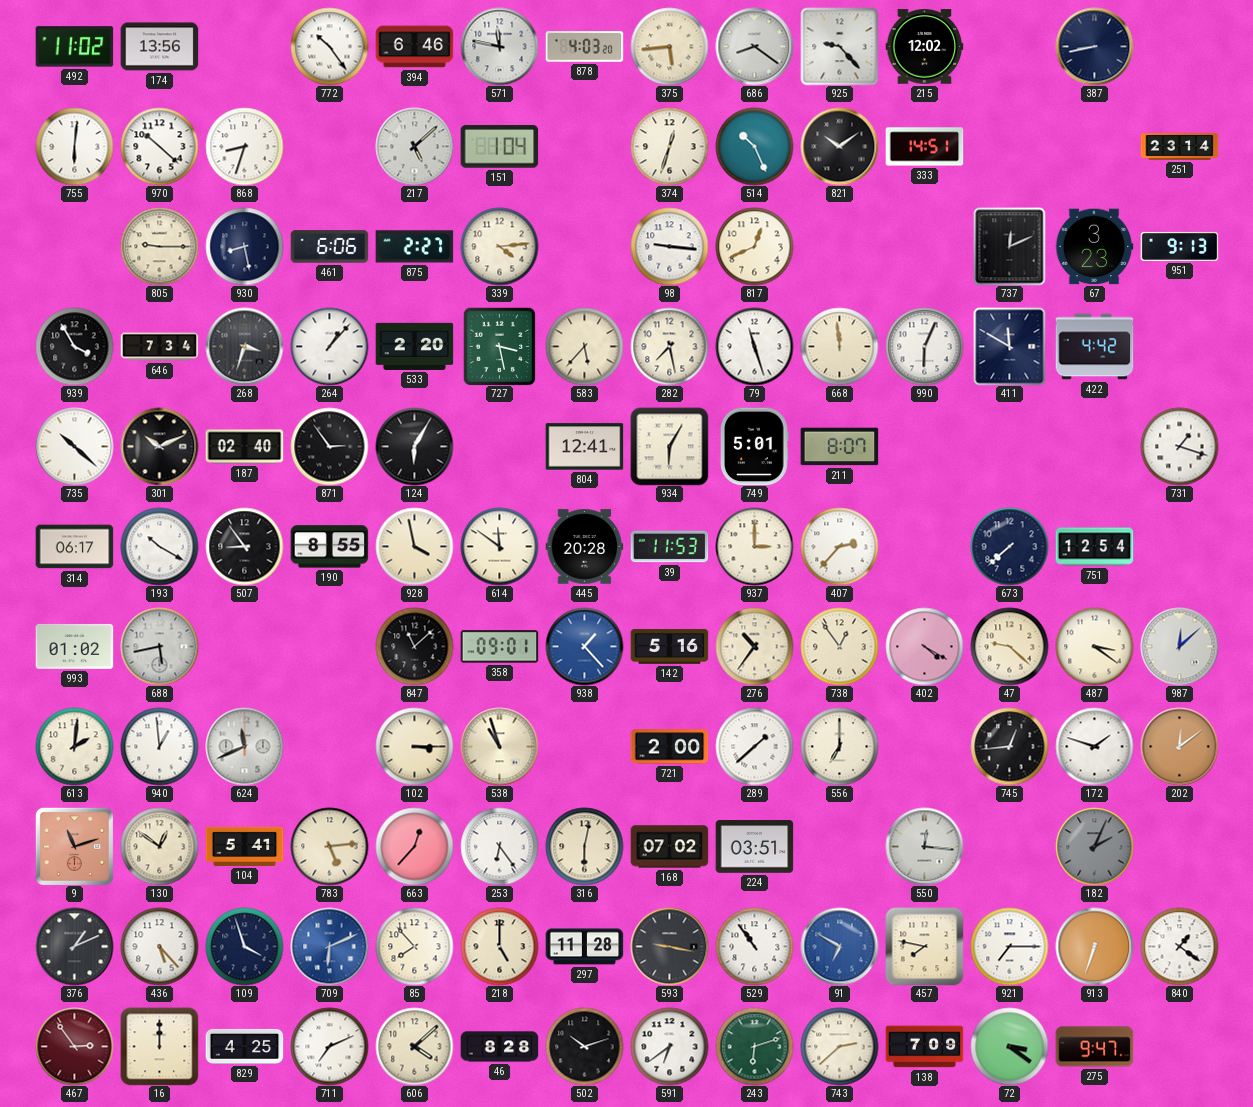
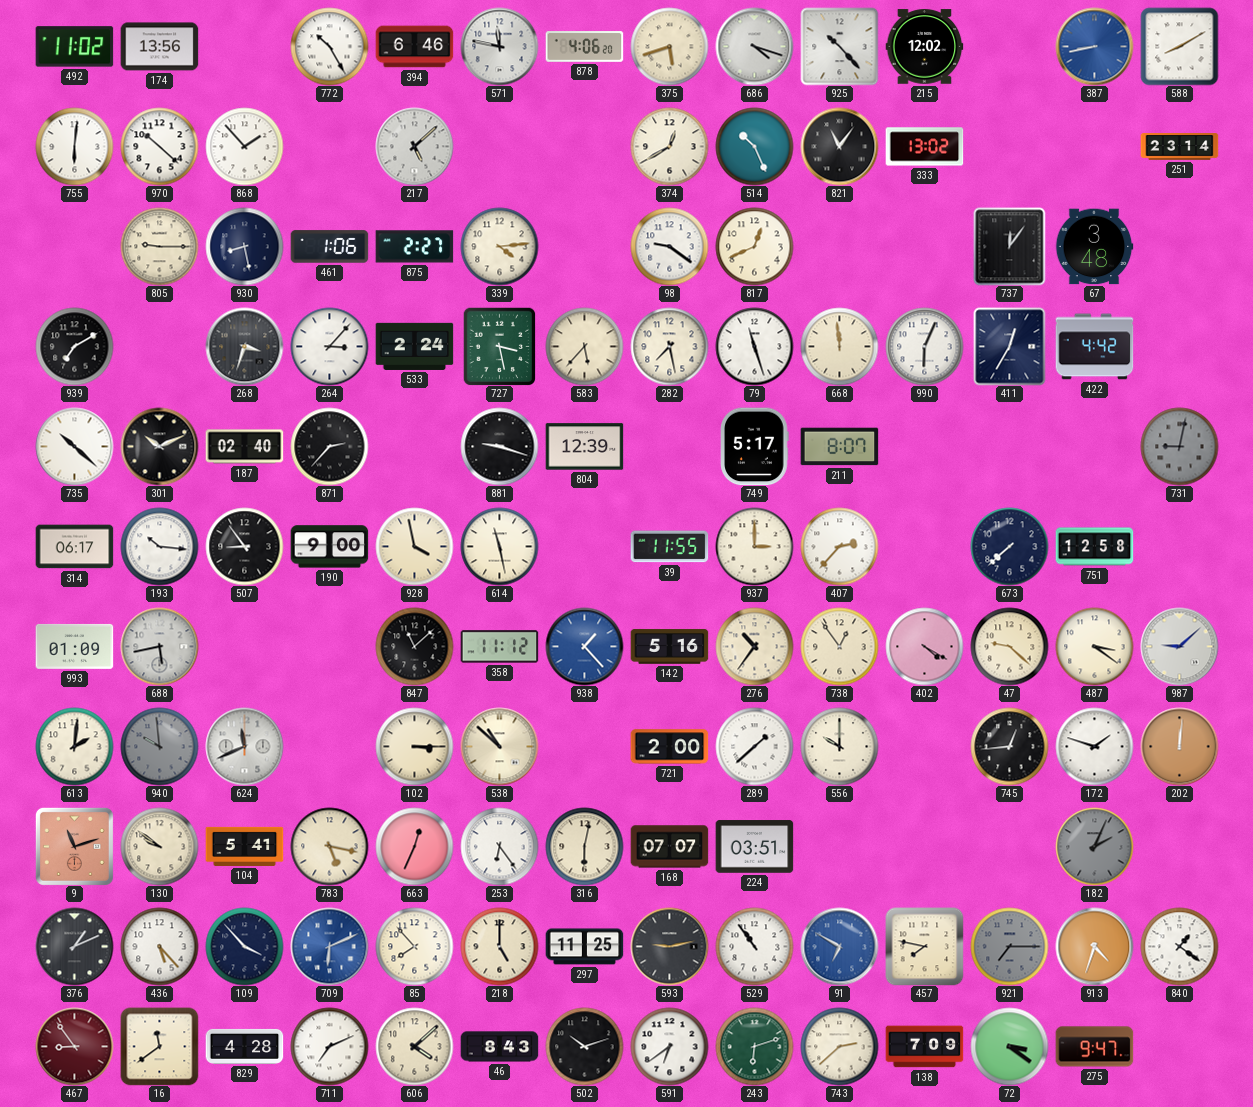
772: 10:24 -> 10:25 (329, 46)
878: 4:03 -> 4:06 (584, 47)
375: 5:44 -> 5:42 (669, 46)
686: 8:21 -> 4:18 (754, 46)
925: 9:23 -> 10:23 (839, 46)
387 dial: navy -> blue (1094, 46)
588: none -> 8:10 (1179, 46)
868: 8:33 -> 1:53 (244, 146)
151: 1:04 -> none (499, 147)
374: 12:33 -> 12:40 (669, 146)
821: 10:09 -> 11:06 (839, 146)
333: 14:51 -> 13:02 (924, 147)
461: 6:06 -> 1:06 (329, 247)
98: 9:16 -> 9:21 (669, 246)
737: 12:11 -> 12:06 (1010, 246)
67: 3:23 -> 3:48 (1094, 247)
951: 9:13 -> none (1179, 246)
939: 3:55 -> 7:10 (74, 346)
646: 7:34 -> none (159, 347)
264: 1:07 -> 3:07 (329, 346)
533: 2:20 -> 2:24 (414, 346)
411: 11:50 -> 12:35 (1010, 346)
871: 2:54 -> 2:37 (329, 446)
124: 6:05 -> none (414, 446)
881: none -> 9:18 (499, 446)
804: 12:41 -> 12:39 (584, 447)
934: 6:05 -> none (669, 446)
749: 5:01 -> 5:17 (755, 446)
731: 1:18 -> 9:02 (1179, 446)
731 dial: white -> grey (1179, 446)
193: 10:20 -> 10:16 (159, 546)
190: 8:55 -> 9:00 (329, 547)
614: 11:51 -> 11:28 (499, 546)
445: 20:28 -> none (584, 547)
39: 11:53 -> 11:55 (669, 547)
751: 12:54 -> 12:58 (1094, 547)
993: 01:02 -> 01:09 (74, 646)
358: 09:01 -> 11:12 (499, 647)
987: 12:08 -> 9:08 (1179, 646)
940: 12:59 -> 9:59 (159, 746)
940 dial: white -> grey (159, 746)
538: 10:57 -> 10:52 (499, 746)
556: 7:00 -> 10:00 (839, 746)
202: 12:09 -> 12:01 (1179, 746)
130: 12:51 -> 9:51 (159, 846)
783: 5:14 -> 5:17 (329, 846)
663: 12:37 -> 12:34 (414, 846)
168: 07:02 -> 07:07 (669, 847)
550: 12:16 -> none (924, 846)
109: 3:57 -> 3:53 (244, 946)
297: 11:28 -> 11:25 (584, 947)
593: 9:17 -> 9:13 (669, 946)
921 dial: white -> grey (1009, 946)
913: 6:33 -> 4:33 (1094, 946)
467: 2:54 -> 8:54 (74, 1046)
16: 12:00 -> 11:39 (159, 1046)
829: 4:25 -> 4:28 (244, 1046)
46: 8:28 -> 8:43 (499, 1047)
